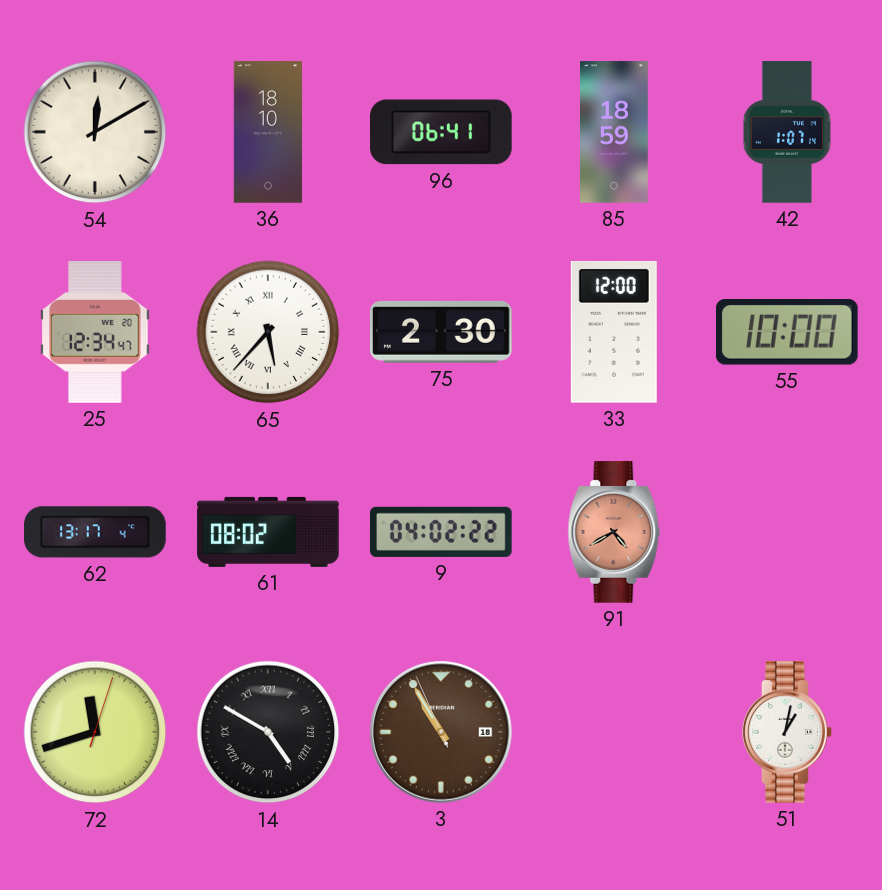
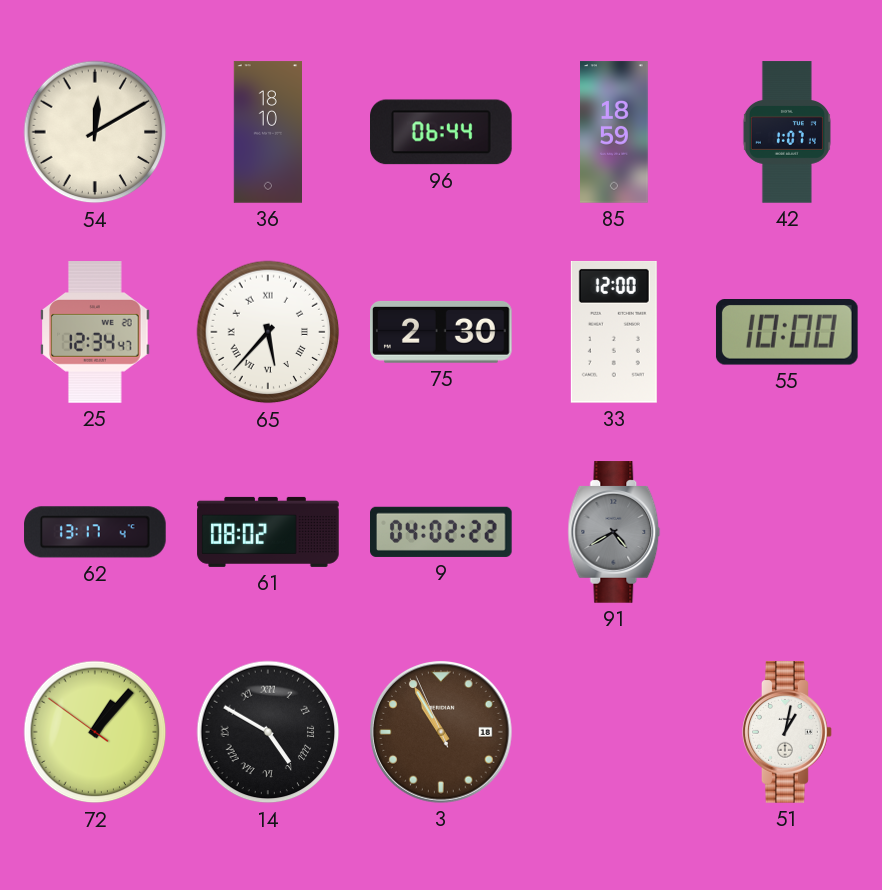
96: 06:41 -> 06:44 (442, 132)
91 dial: salmon -> grey (614, 532)
72: 11:42 -> 1:06 (95, 732)
